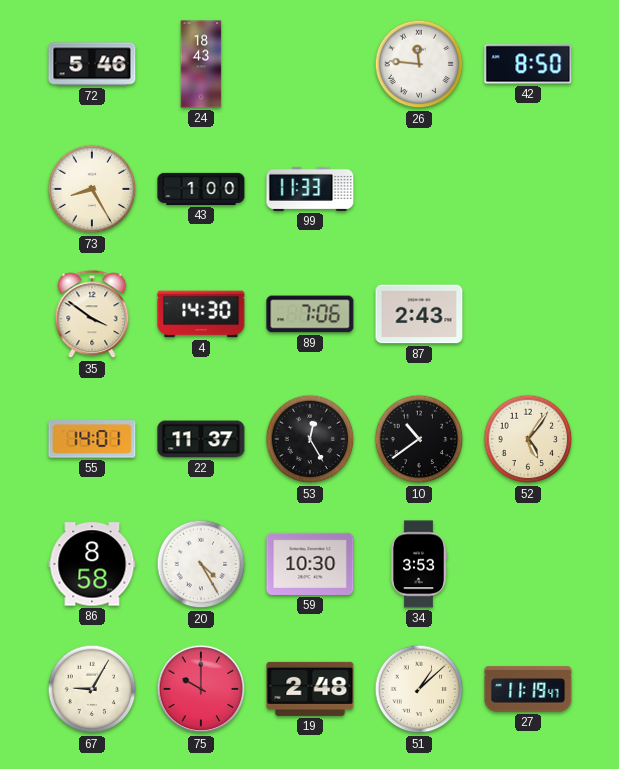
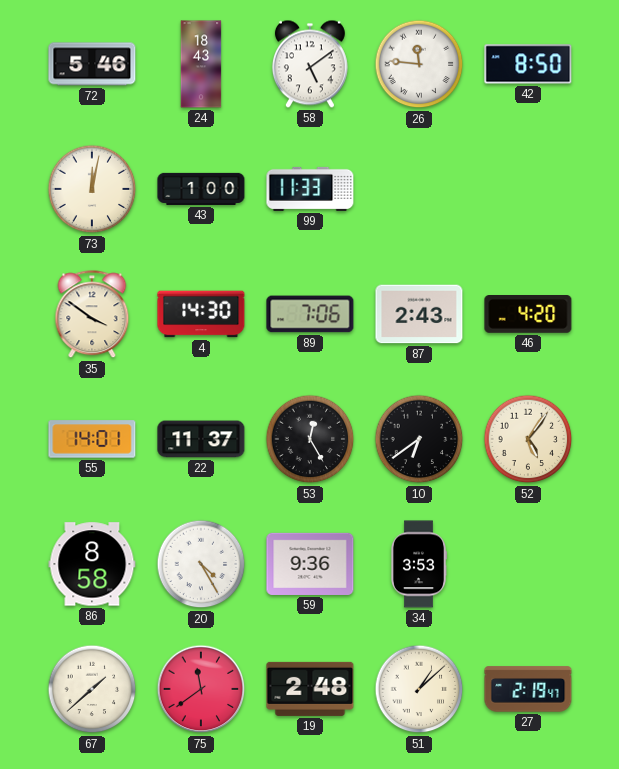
58: none -> 5:09 (310, 64)
73: 8:25 -> 12:02 (92, 189)
46: none -> 4:20 (528, 315)
10: 10:39 -> 6:39 (419, 439)
59: 10:30 -> 9:36 (310, 564)
67: 9:05 -> 1:38 (92, 689)
75: 10:00 -> 11:39 (201, 689)
27: 11:19 -> 2:19 (528, 689)
